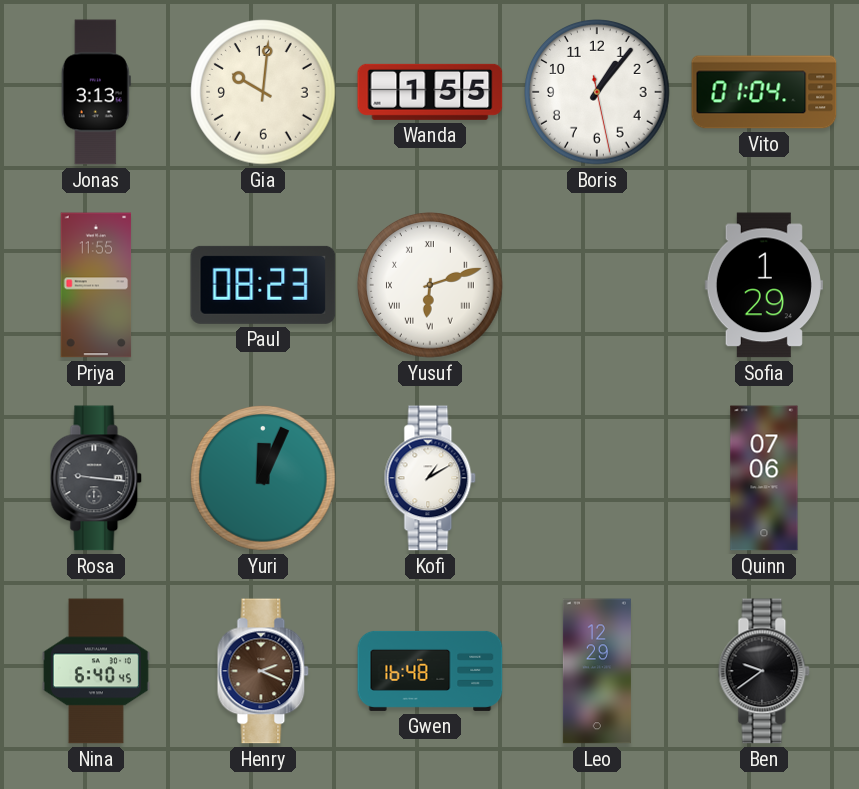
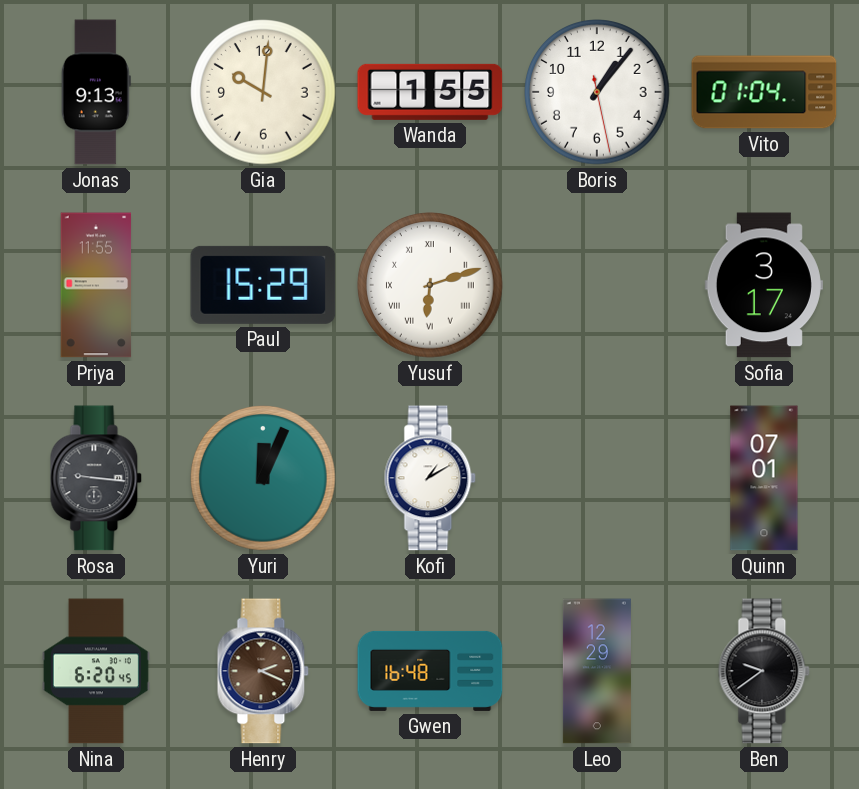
Jonas: 3:13 -> 9:13 (96, 92)
Paul: 08:23 -> 15:29 (263, 285)
Sofia: 1:29 -> 3:17 (764, 285)
Quinn: 07:06 -> 07:01 (764, 478)
Nina: 6:40 -> 6:20 (96, 671)
